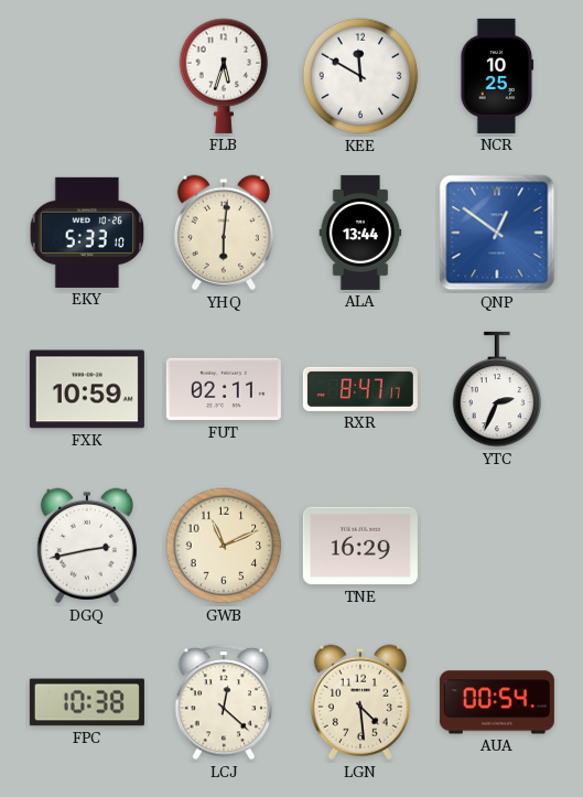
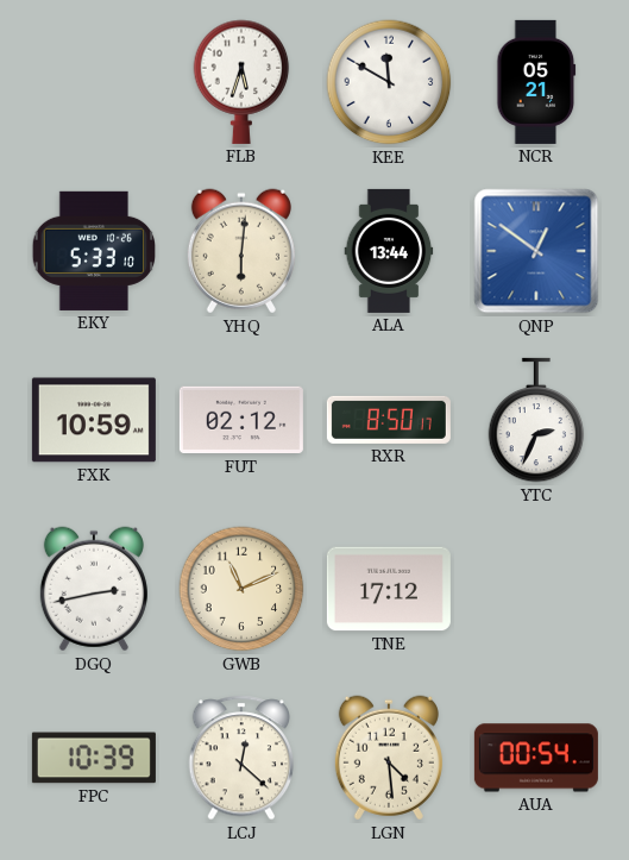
NCR: 10:25 -> 05:21 (536, 82)
FUT: 02:11 -> 02:12 (241, 420)
RXR: 8:47 -> 8:50 (389, 420)
TNE: 16:29 -> 17:12 (389, 589)
FPC: 10:38 -> 10:39 (94, 758)
